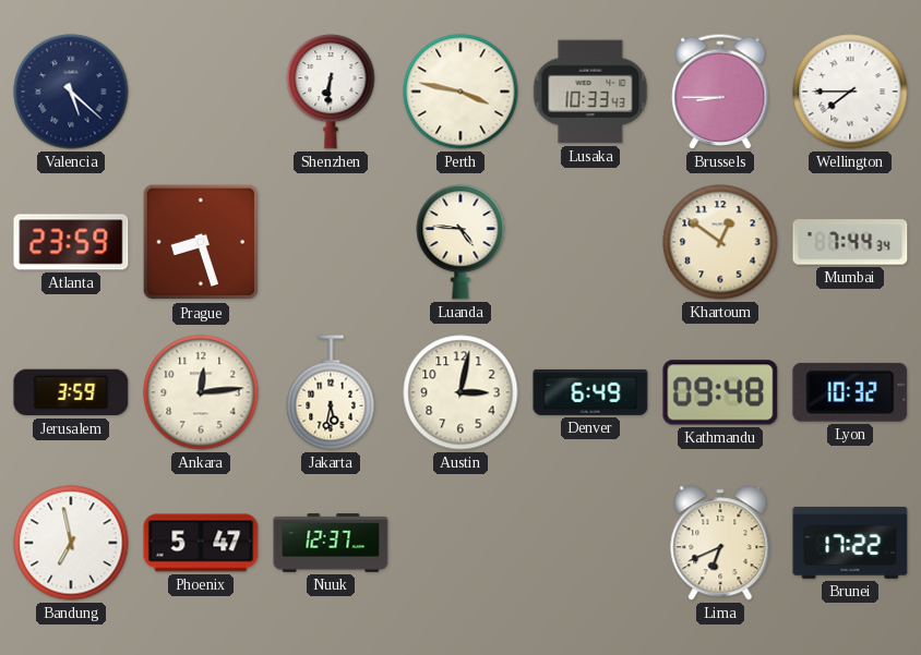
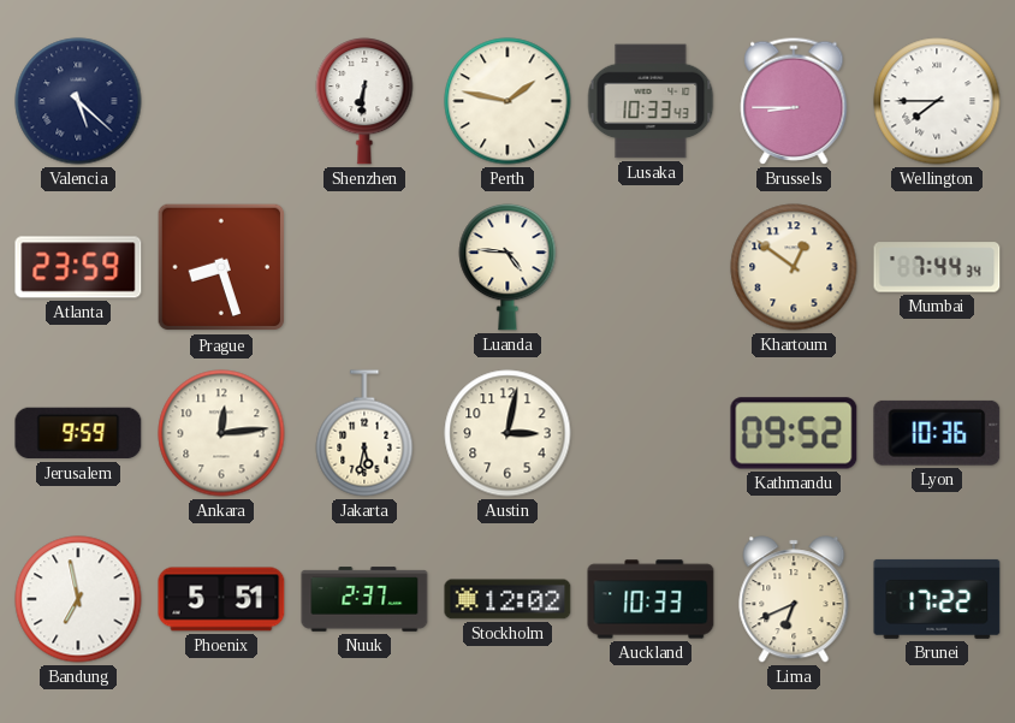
Perth: 3:47 -> 1:47 (507, 101)
Jerusalem: 3:59 -> 9:59 (78, 433)
Denver: 6:49 -> none (590, 392)
Kathmandu: 09:48 -> 09:52 (794, 433)
Lyon: 10:32 -> 10:36 (937, 433)
Phoenix: 5:47 -> 5:51 (221, 599)
Nuuk: 12:37 -> 2:37 (364, 599)
Stockholm: none -> 12:02 (507, 599)
Auckland: none -> 10:33 (651, 599)
